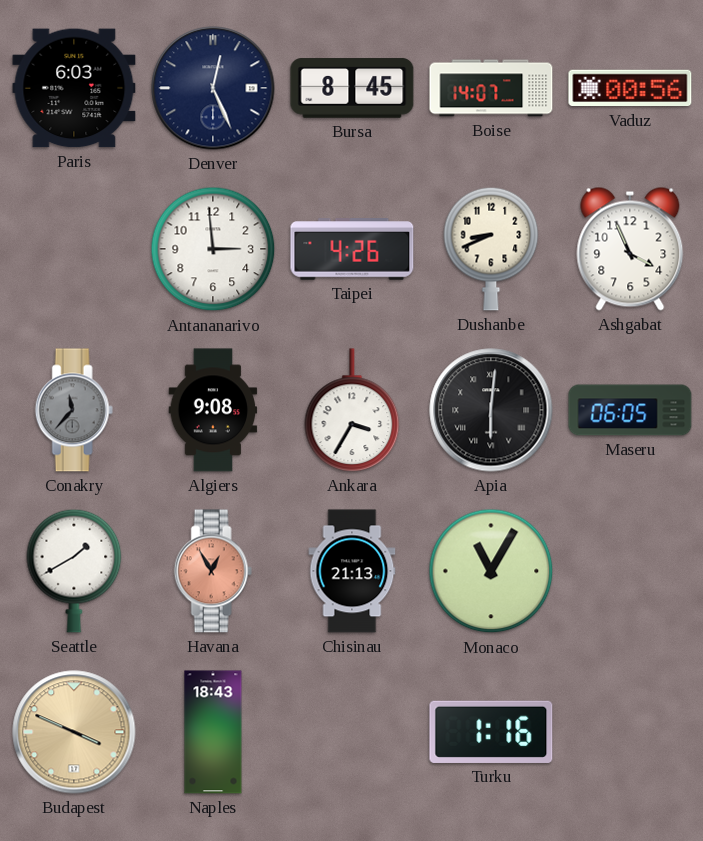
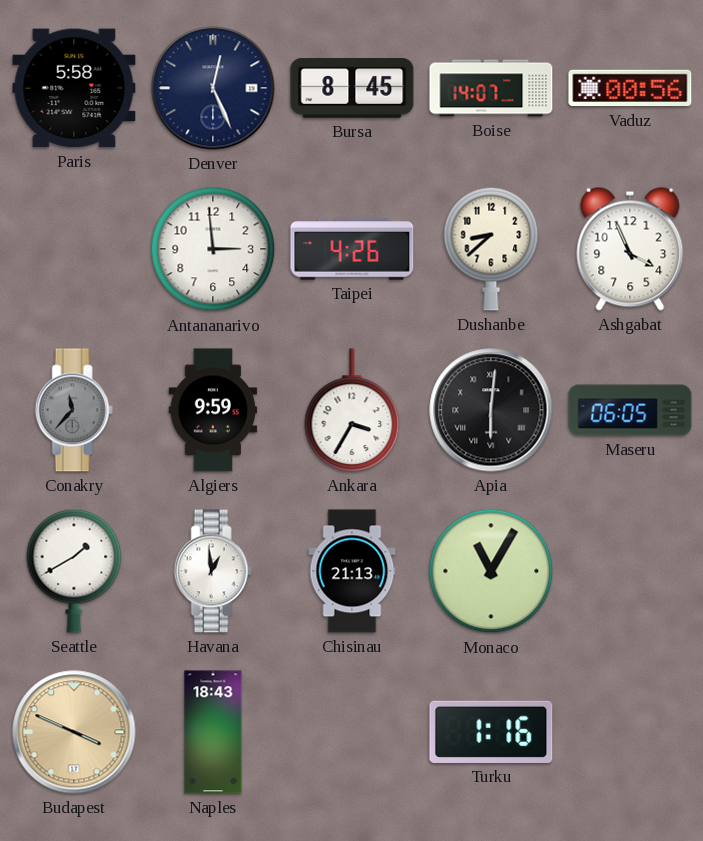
Paris: 6:03 -> 5:58 (74, 88)
Dushanbe: 8:41 -> 8:38 (491, 249)
Algiers: 9:08 -> 9:59 (213, 410)
Havana: 12:55 -> 12:59 (213, 571)
Havana dial: salmon -> white (213, 571)
